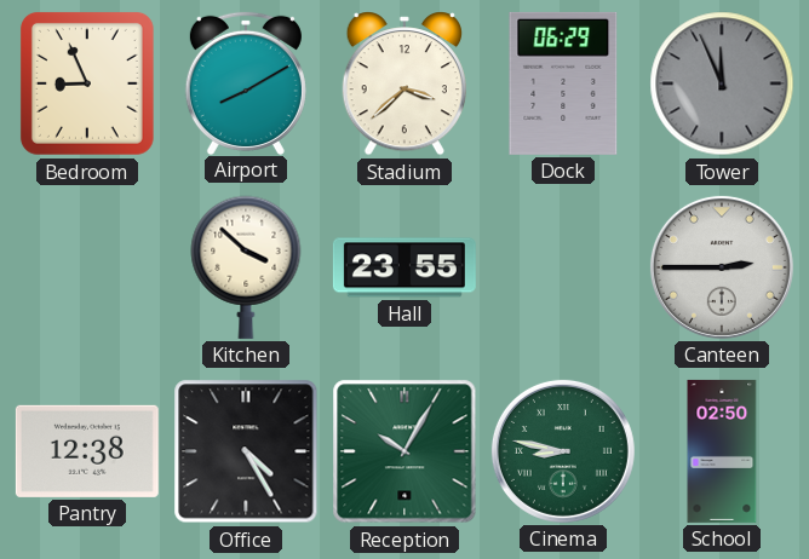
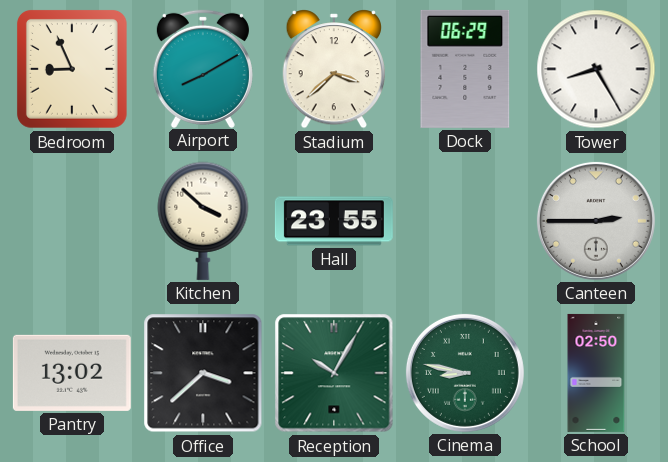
Tower: 11:56 -> 8:25 (596, 69)
Tower dial: grey -> white (596, 69)
Pantry: 12:38 -> 13:02 (72, 373)
Office: 4:25 -> 3:38 (203, 373)
